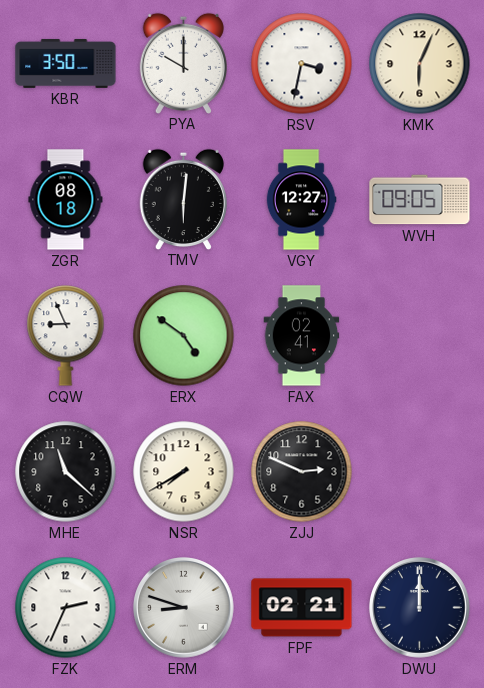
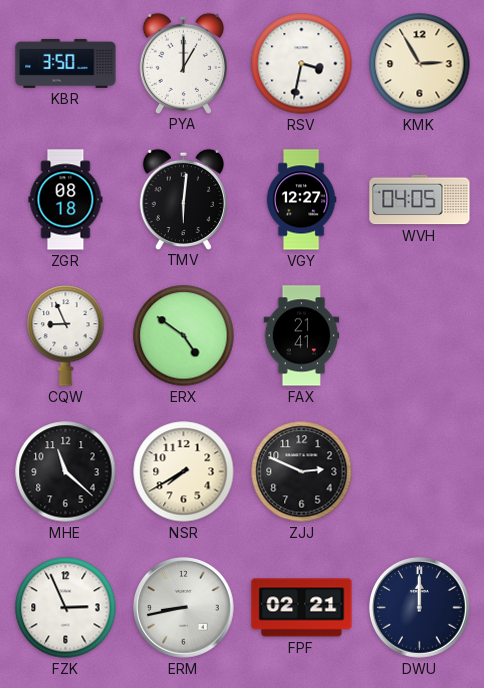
PYA: 10:00 -> 1:00 (183, 63)
KMK: 6:04 -> 2:55 (420, 64)
WVH: 09:05 -> 04:05 (420, 200)
FAX: 02:41 -> 21:41 (302, 336)
FZK: 2:34 -> 2:56 (66, 608)
ERM: 8:48 -> 8:43 (184, 608)
